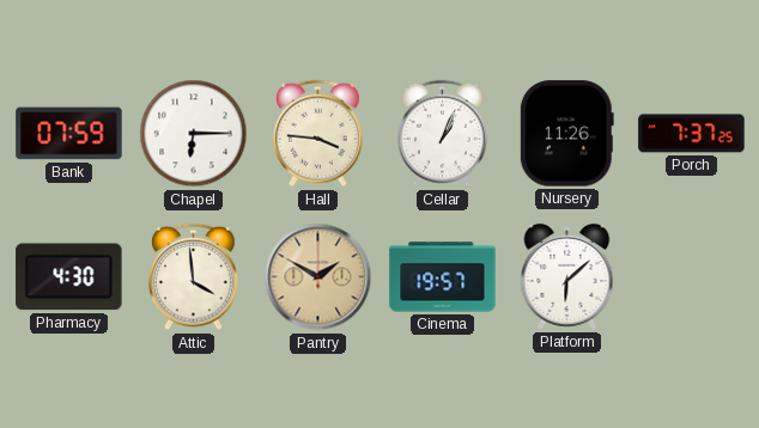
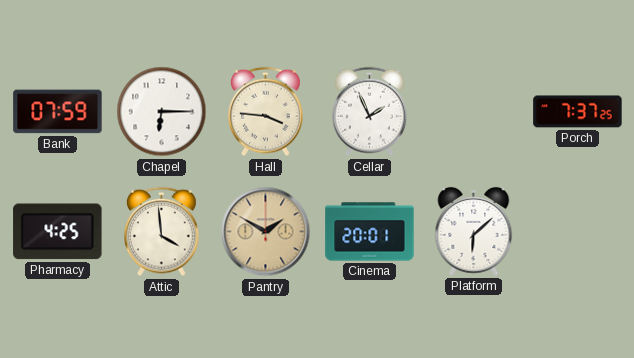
Cellar: 1:04 -> 1:56 (370, 112)
Nursery: 11:26 -> none (566, 134)
Pharmacy: 4:30 -> 4:25 (58, 232)
Cinema: 19:57 -> 20:01 (370, 232)
